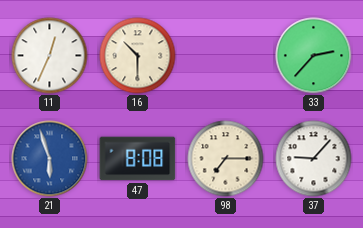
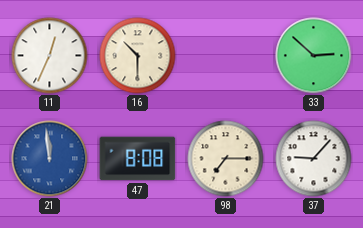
33: 2:37 -> 2:52 (314, 56)
21: 5:57 -> 11:59 (50, 159)
